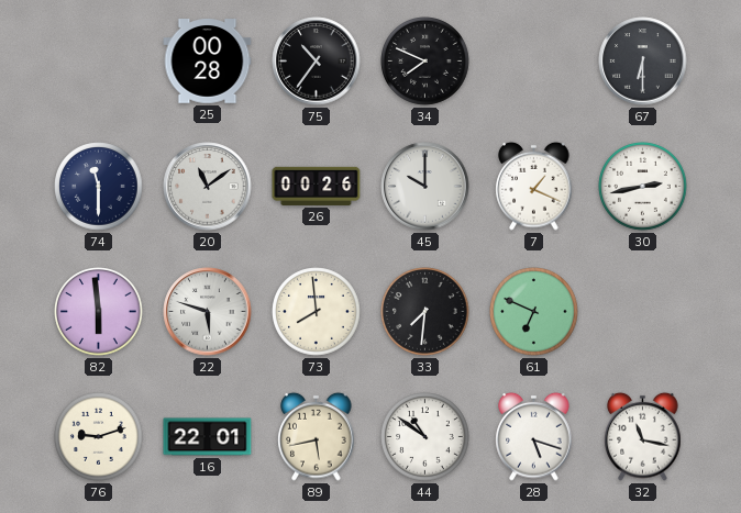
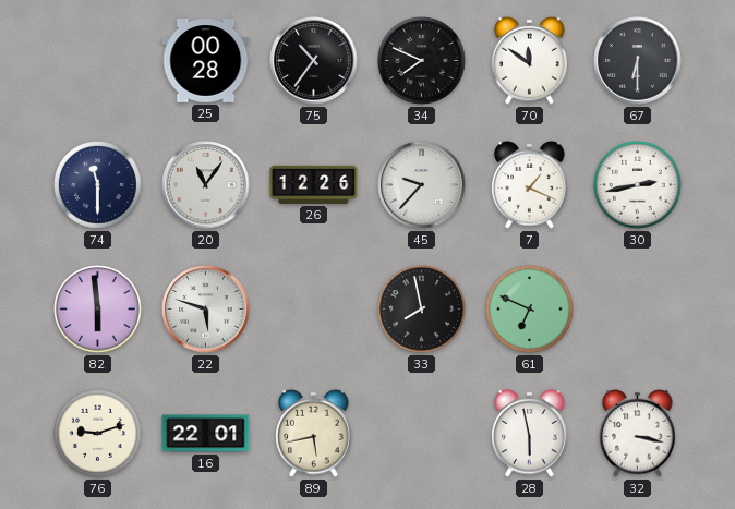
70: none -> 11:51 (530, 60)
20: 11:09 -> 11:06 (206, 185)
26: 00:26 -> 12:26 (314, 184)
45: 10:00 -> 9:37 (422, 185)
73: 7:59 -> none (317, 312)
33: 7:31 -> 7:58 (422, 310)
44: 10:51 -> none (425, 437)
28: 5:18 -> 5:58 (530, 433)
32: 11:17 -> 3:17 (638, 433)
